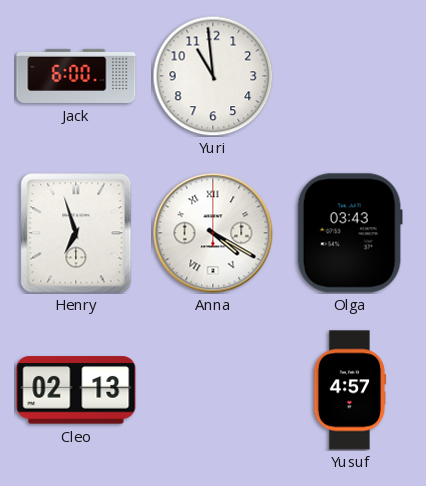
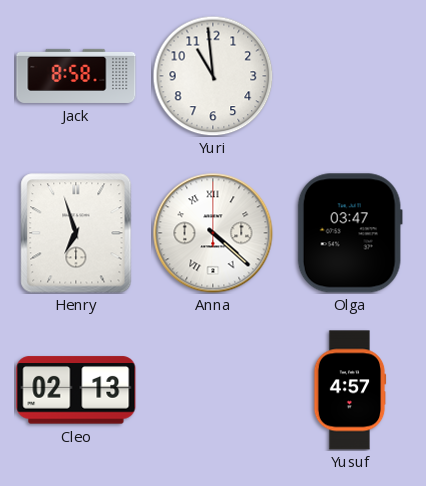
Jack: 6:00 -> 8:58 (76, 76)
Anna: 4:20 -> 4:22 (213, 233)
Olga: 03:43 -> 03:47 (350, 233)
